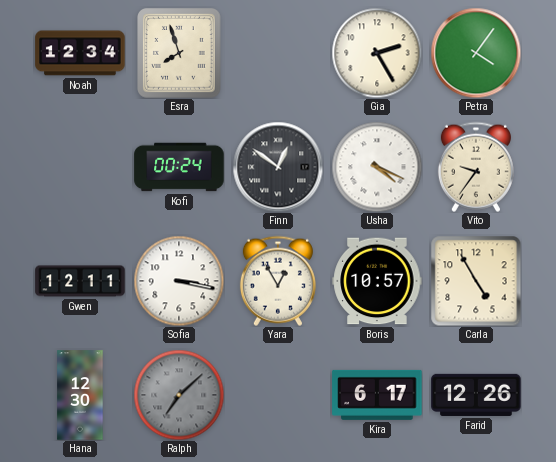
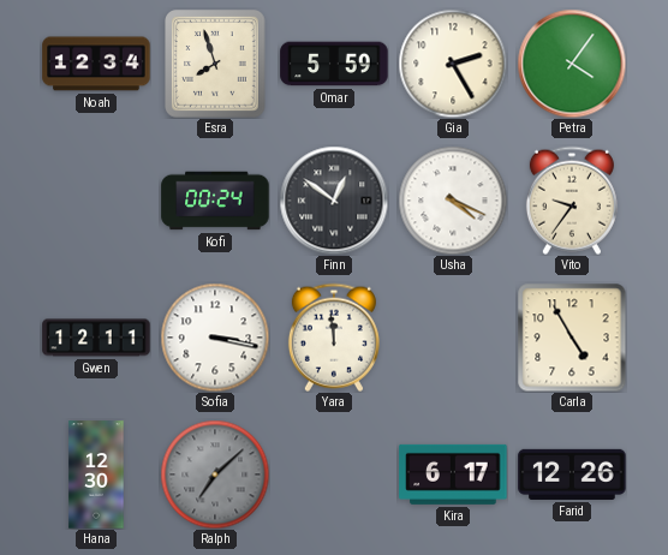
Omar: none -> 5:59 (334, 64)
Yara: 12:55 -> 11:59 (334, 338)
Boris: 10:57 -> none (377, 281)
